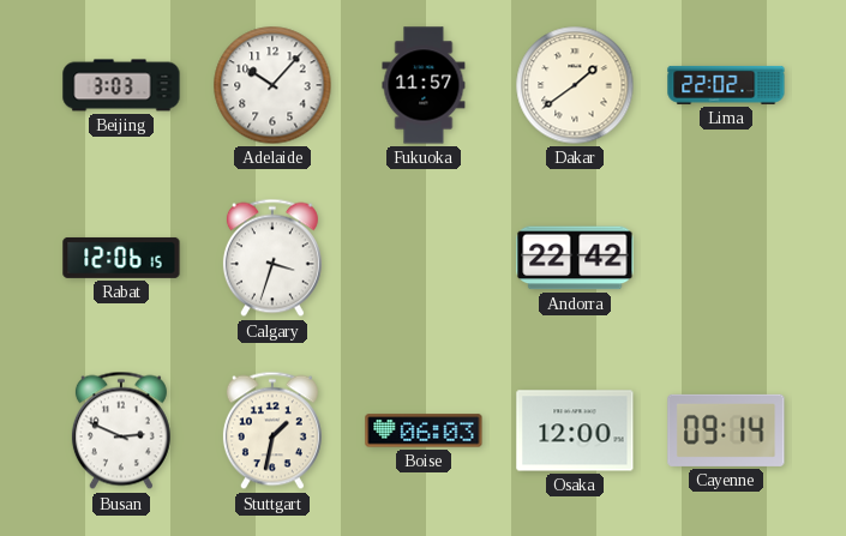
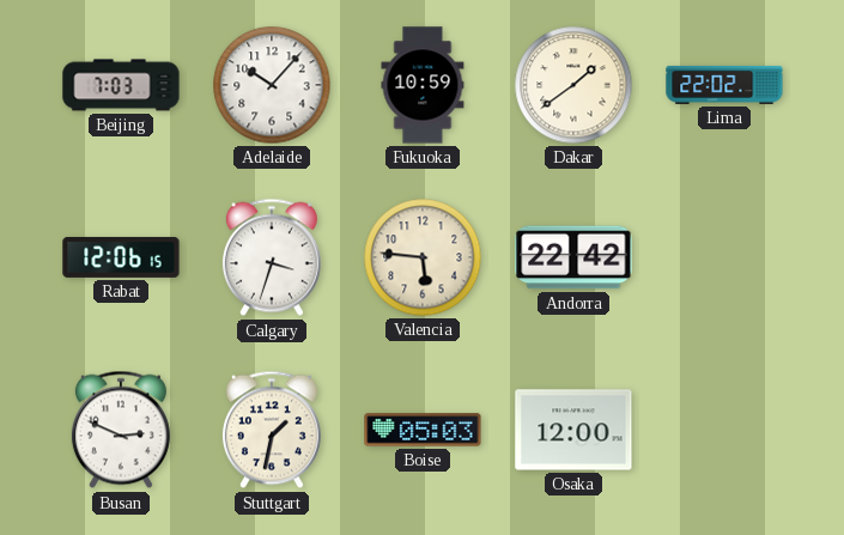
Beijing: 3:03 -> 7:03 (121, 85)
Fukuoka: 11:57 -> 10:59 (423, 85)
Valencia: none -> 5:46 (423, 257)
Boise: 06:03 -> 05:03 (423, 430)
Cayenne: 09:14 -> none (726, 430)
